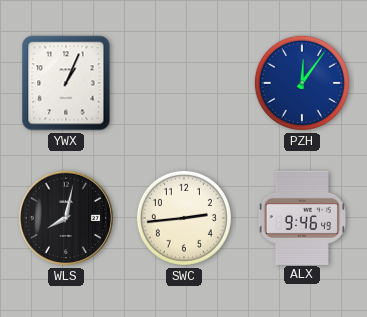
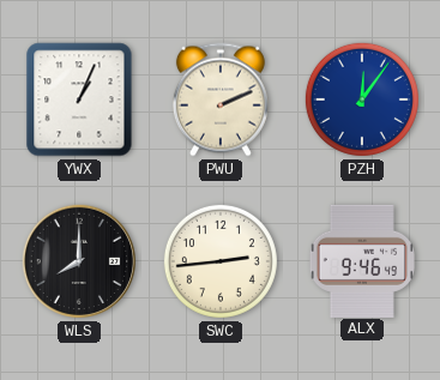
PWU: none -> 2:11 (221, 99)
WLS: 8:02 -> 8:00 (79, 261)
